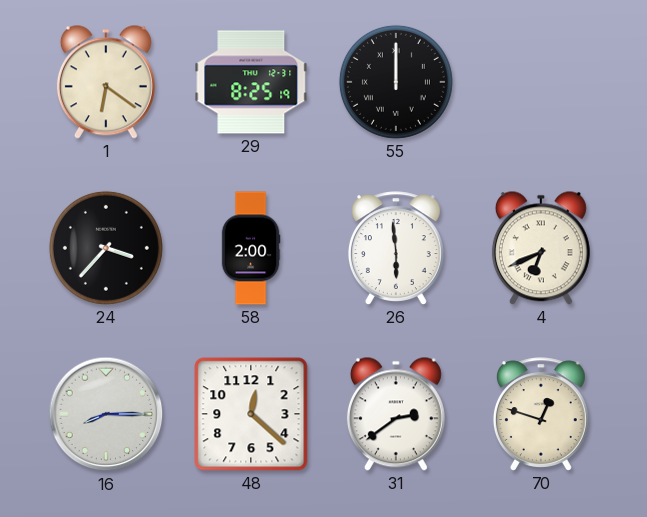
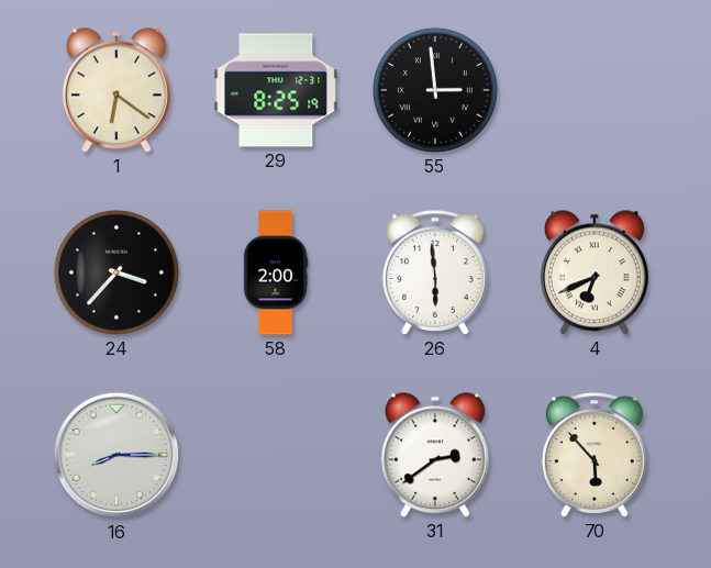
55: 12:00 -> 2:59 (435, 90)
48: 12:22 -> none (251, 414)
70: 12:48 -> 5:53 (595, 455)
